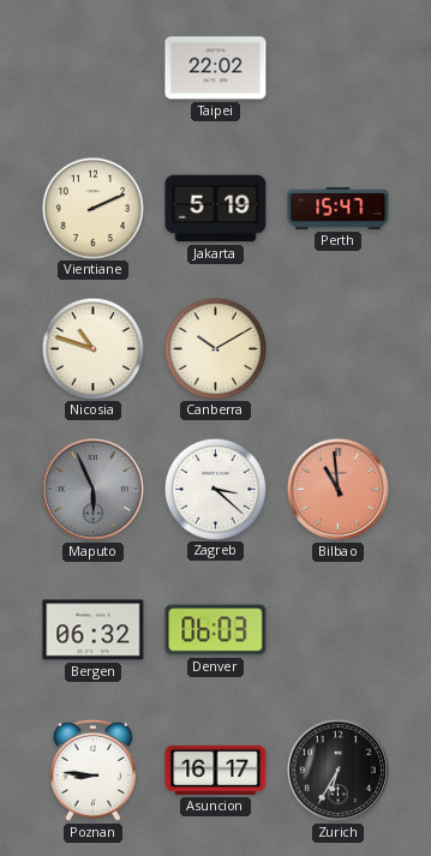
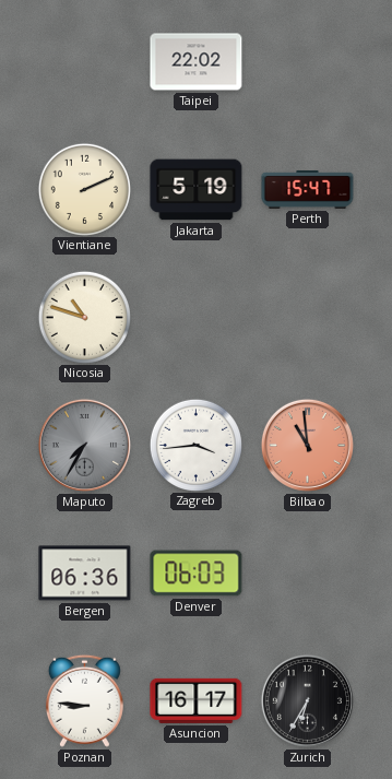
Canberra: 10:10 -> none (215, 348)
Maputo: 5:56 -> 7:35 (84, 445)
Zagreb: 3:22 -> 3:44 (195, 445)
Bergen: 06:32 -> 06:36 (85, 574)
